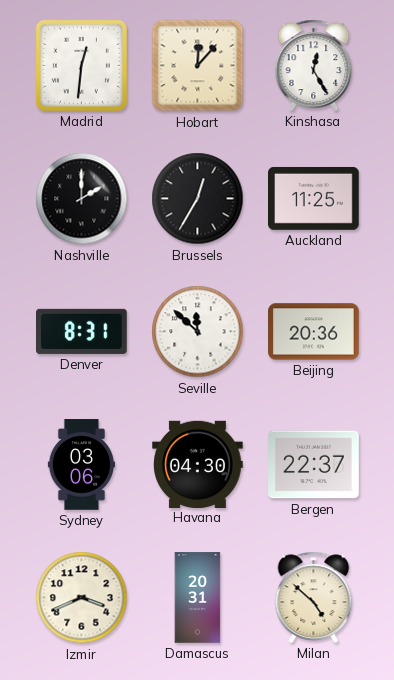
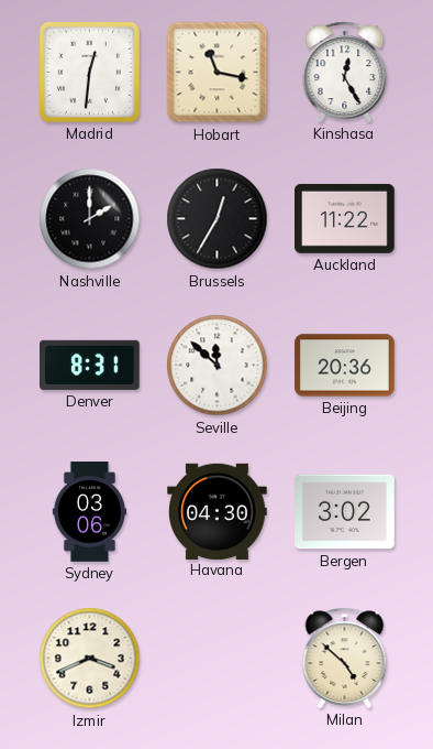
Hobart: 12:07 -> 11:17 (218, 73)
Auckland: 11:25 -> 11:22 (345, 218)
Bergen: 22:37 -> 3:02 (345, 512)
Damascus: 20:31 -> none (198, 598)
